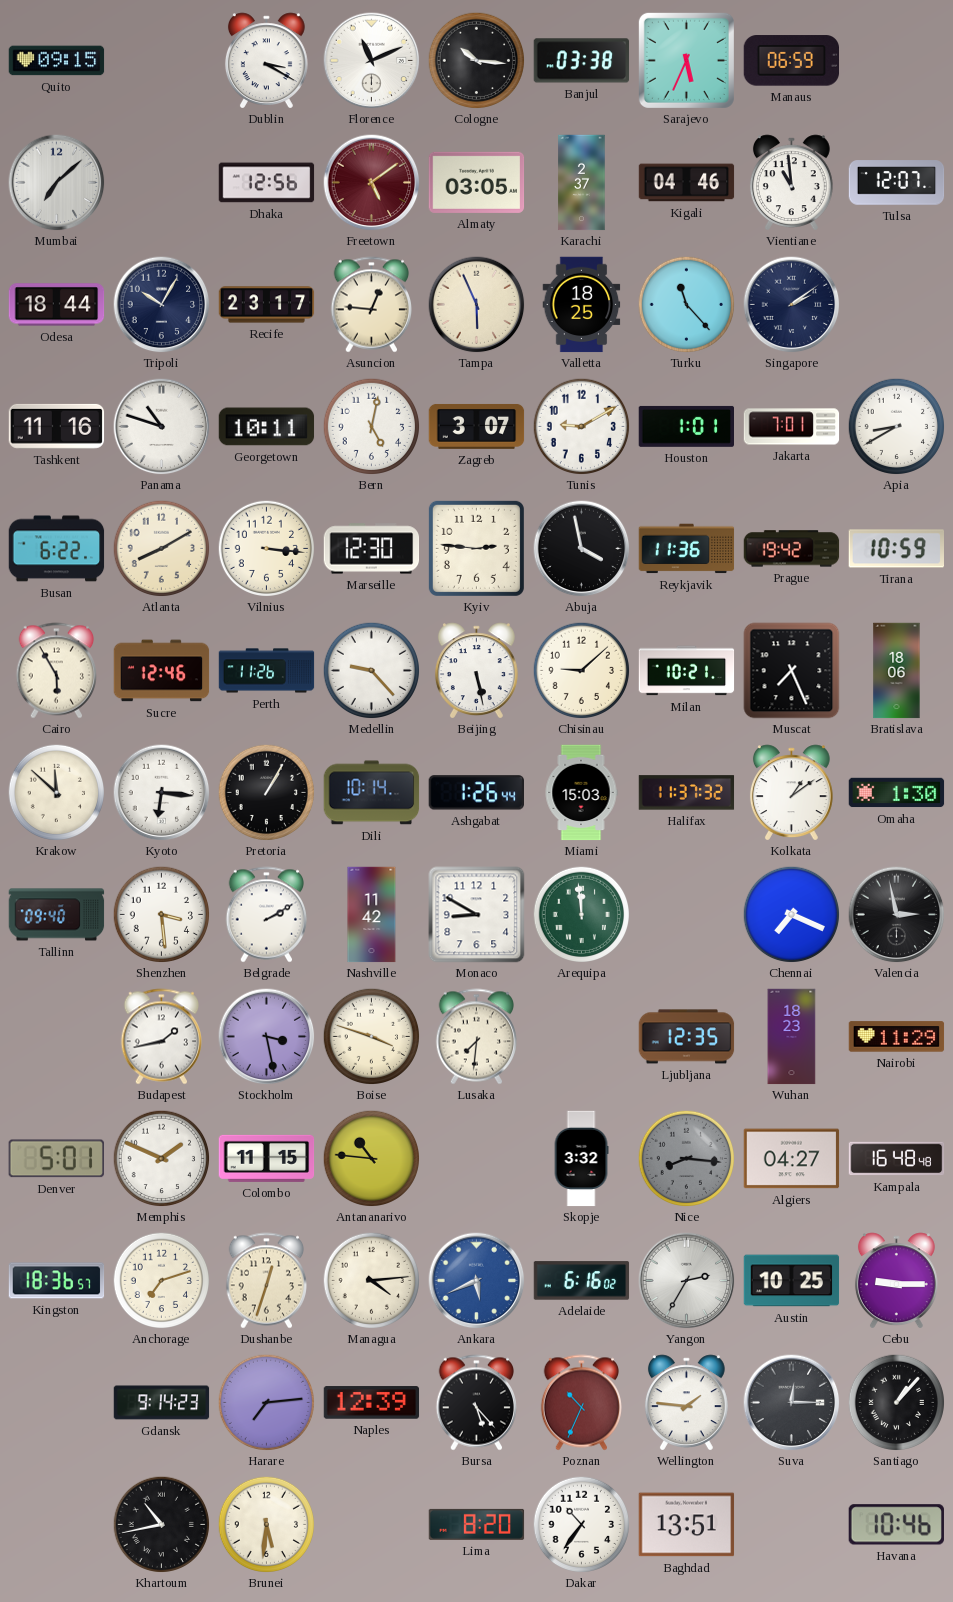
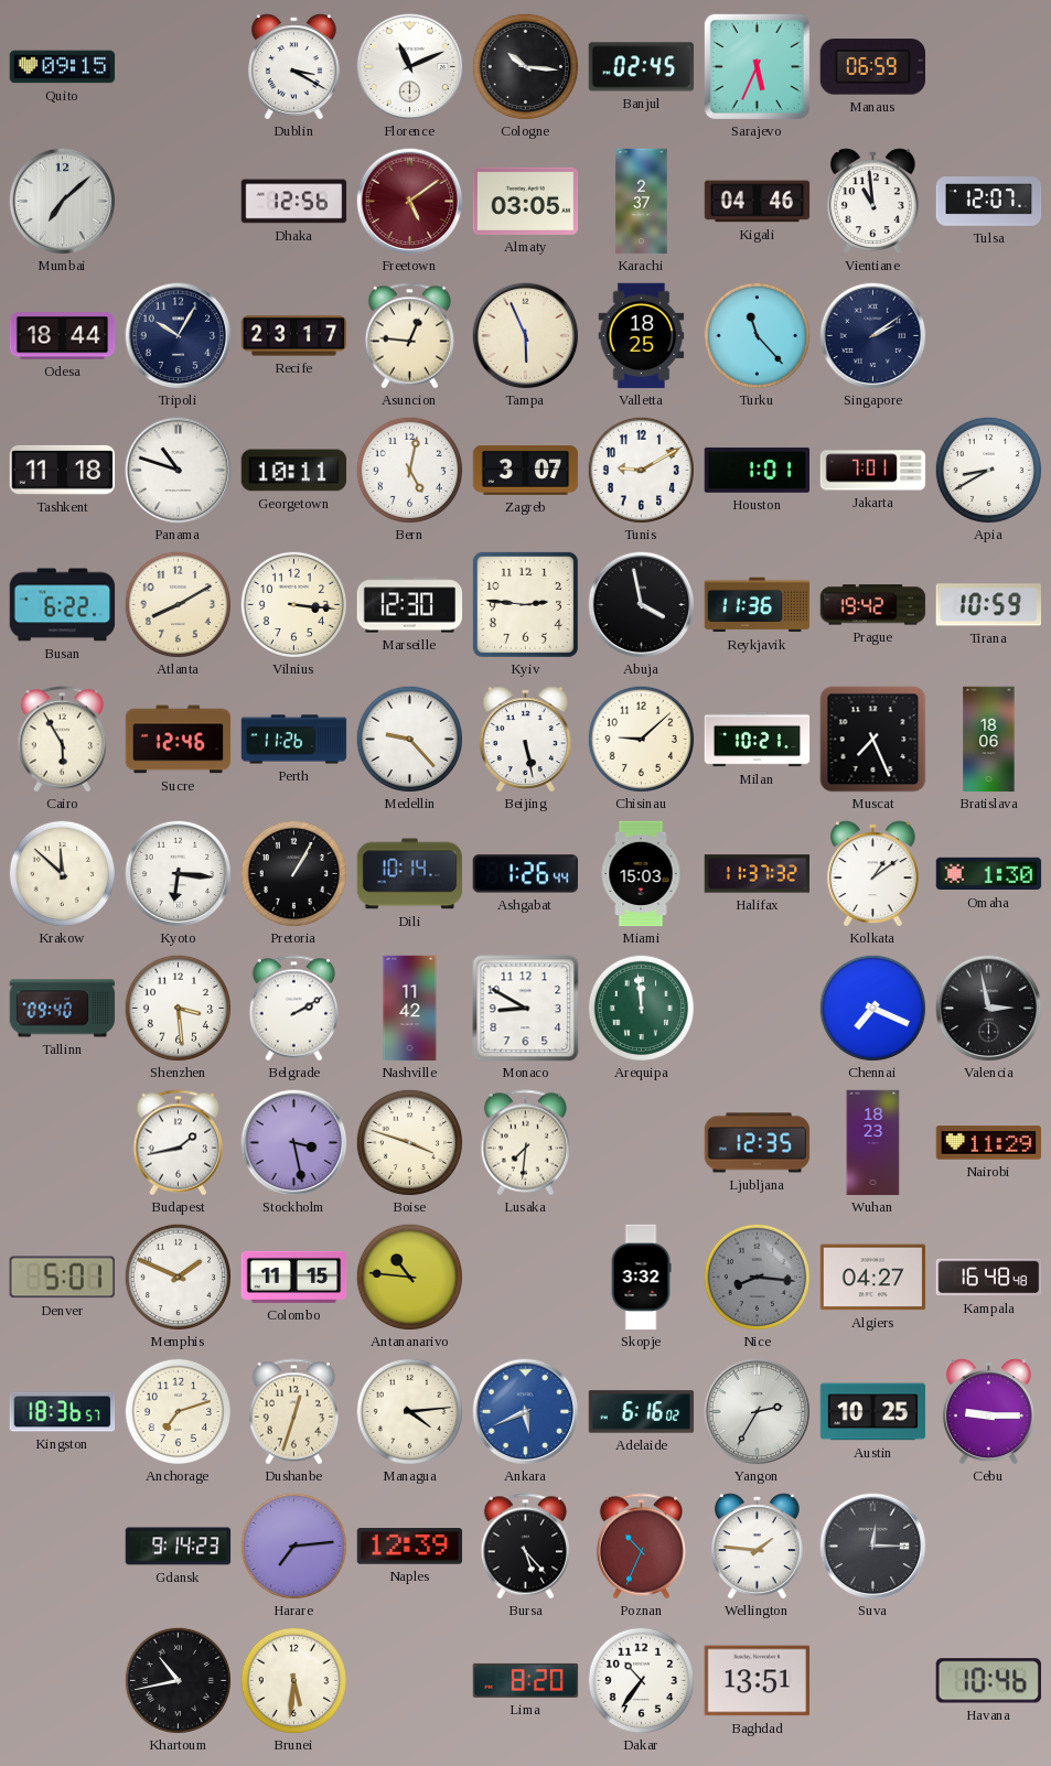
Banjul: 03:38 -> 02:45 (642, 67)
Tashkent: 11:16 -> 11:18 (63, 470)
Santiago: 1:07 -> none (896, 1402)
